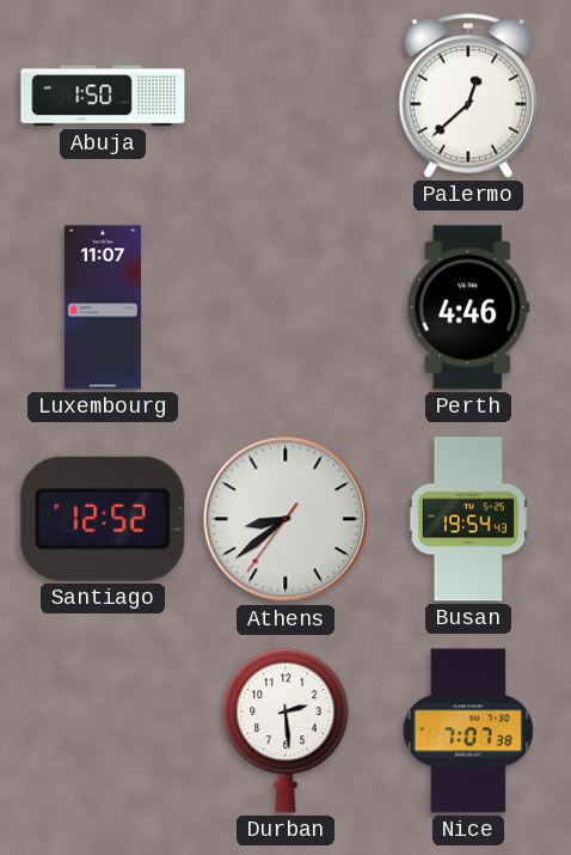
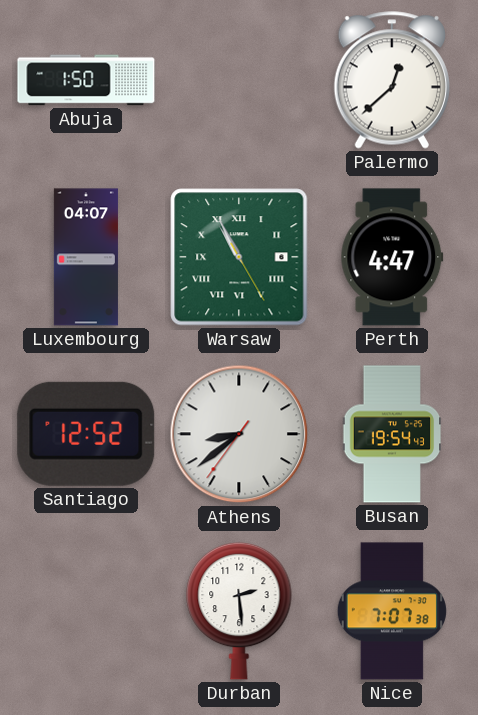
Luxembourg: 11:07 -> 04:07 (86, 257)
Warsaw: none -> 10:55 (239, 257)
Perth: 4:46 -> 4:47 (392, 257)
